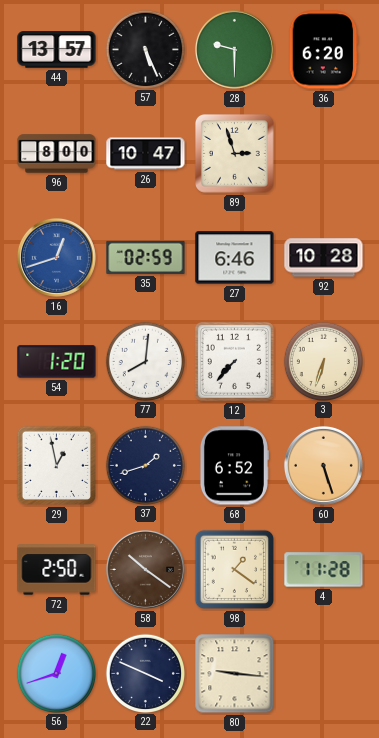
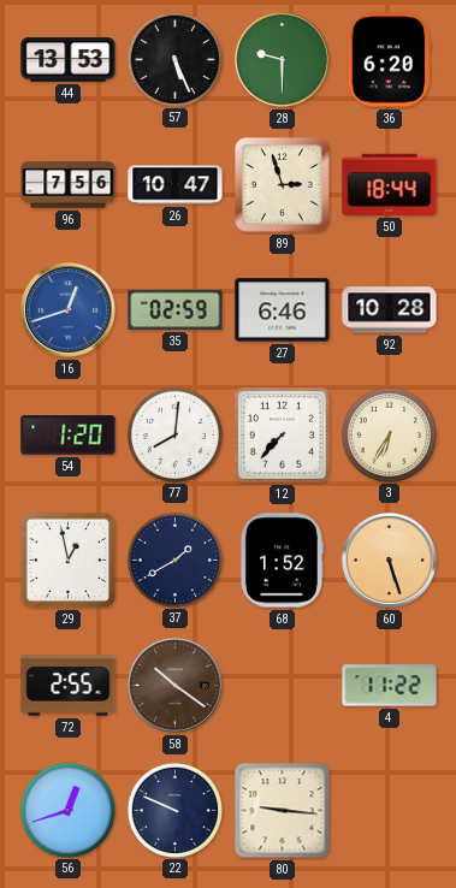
44: 13:57 -> 13:53 (69, 60)
96: 8:00 -> 7:56 (69, 185)
50: none -> 18:44 (390, 184)
3: 6:33 -> 6:35 (389, 434)
37: 1:42 -> 1:40 (174, 560)
68: 6:52 -> 1:52 (282, 561)
72: 2:50 -> 2:55 (69, 686)
98: 1:21 -> none (235, 570)
4: 11:28 -> 11:22 (390, 686)
22: 3:49 -> 9:49 (174, 810)
